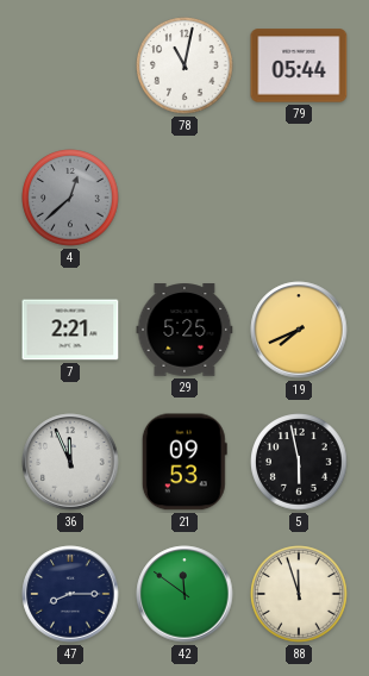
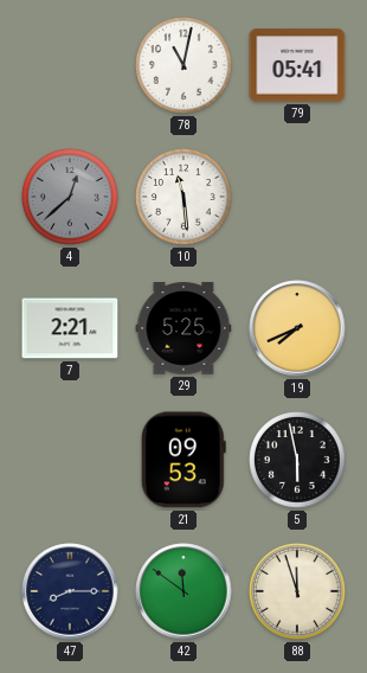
79: 05:44 -> 05:41 (297, 65)
10: none -> 11:29 (183, 197)
36: 11:56 -> none (70, 462)
